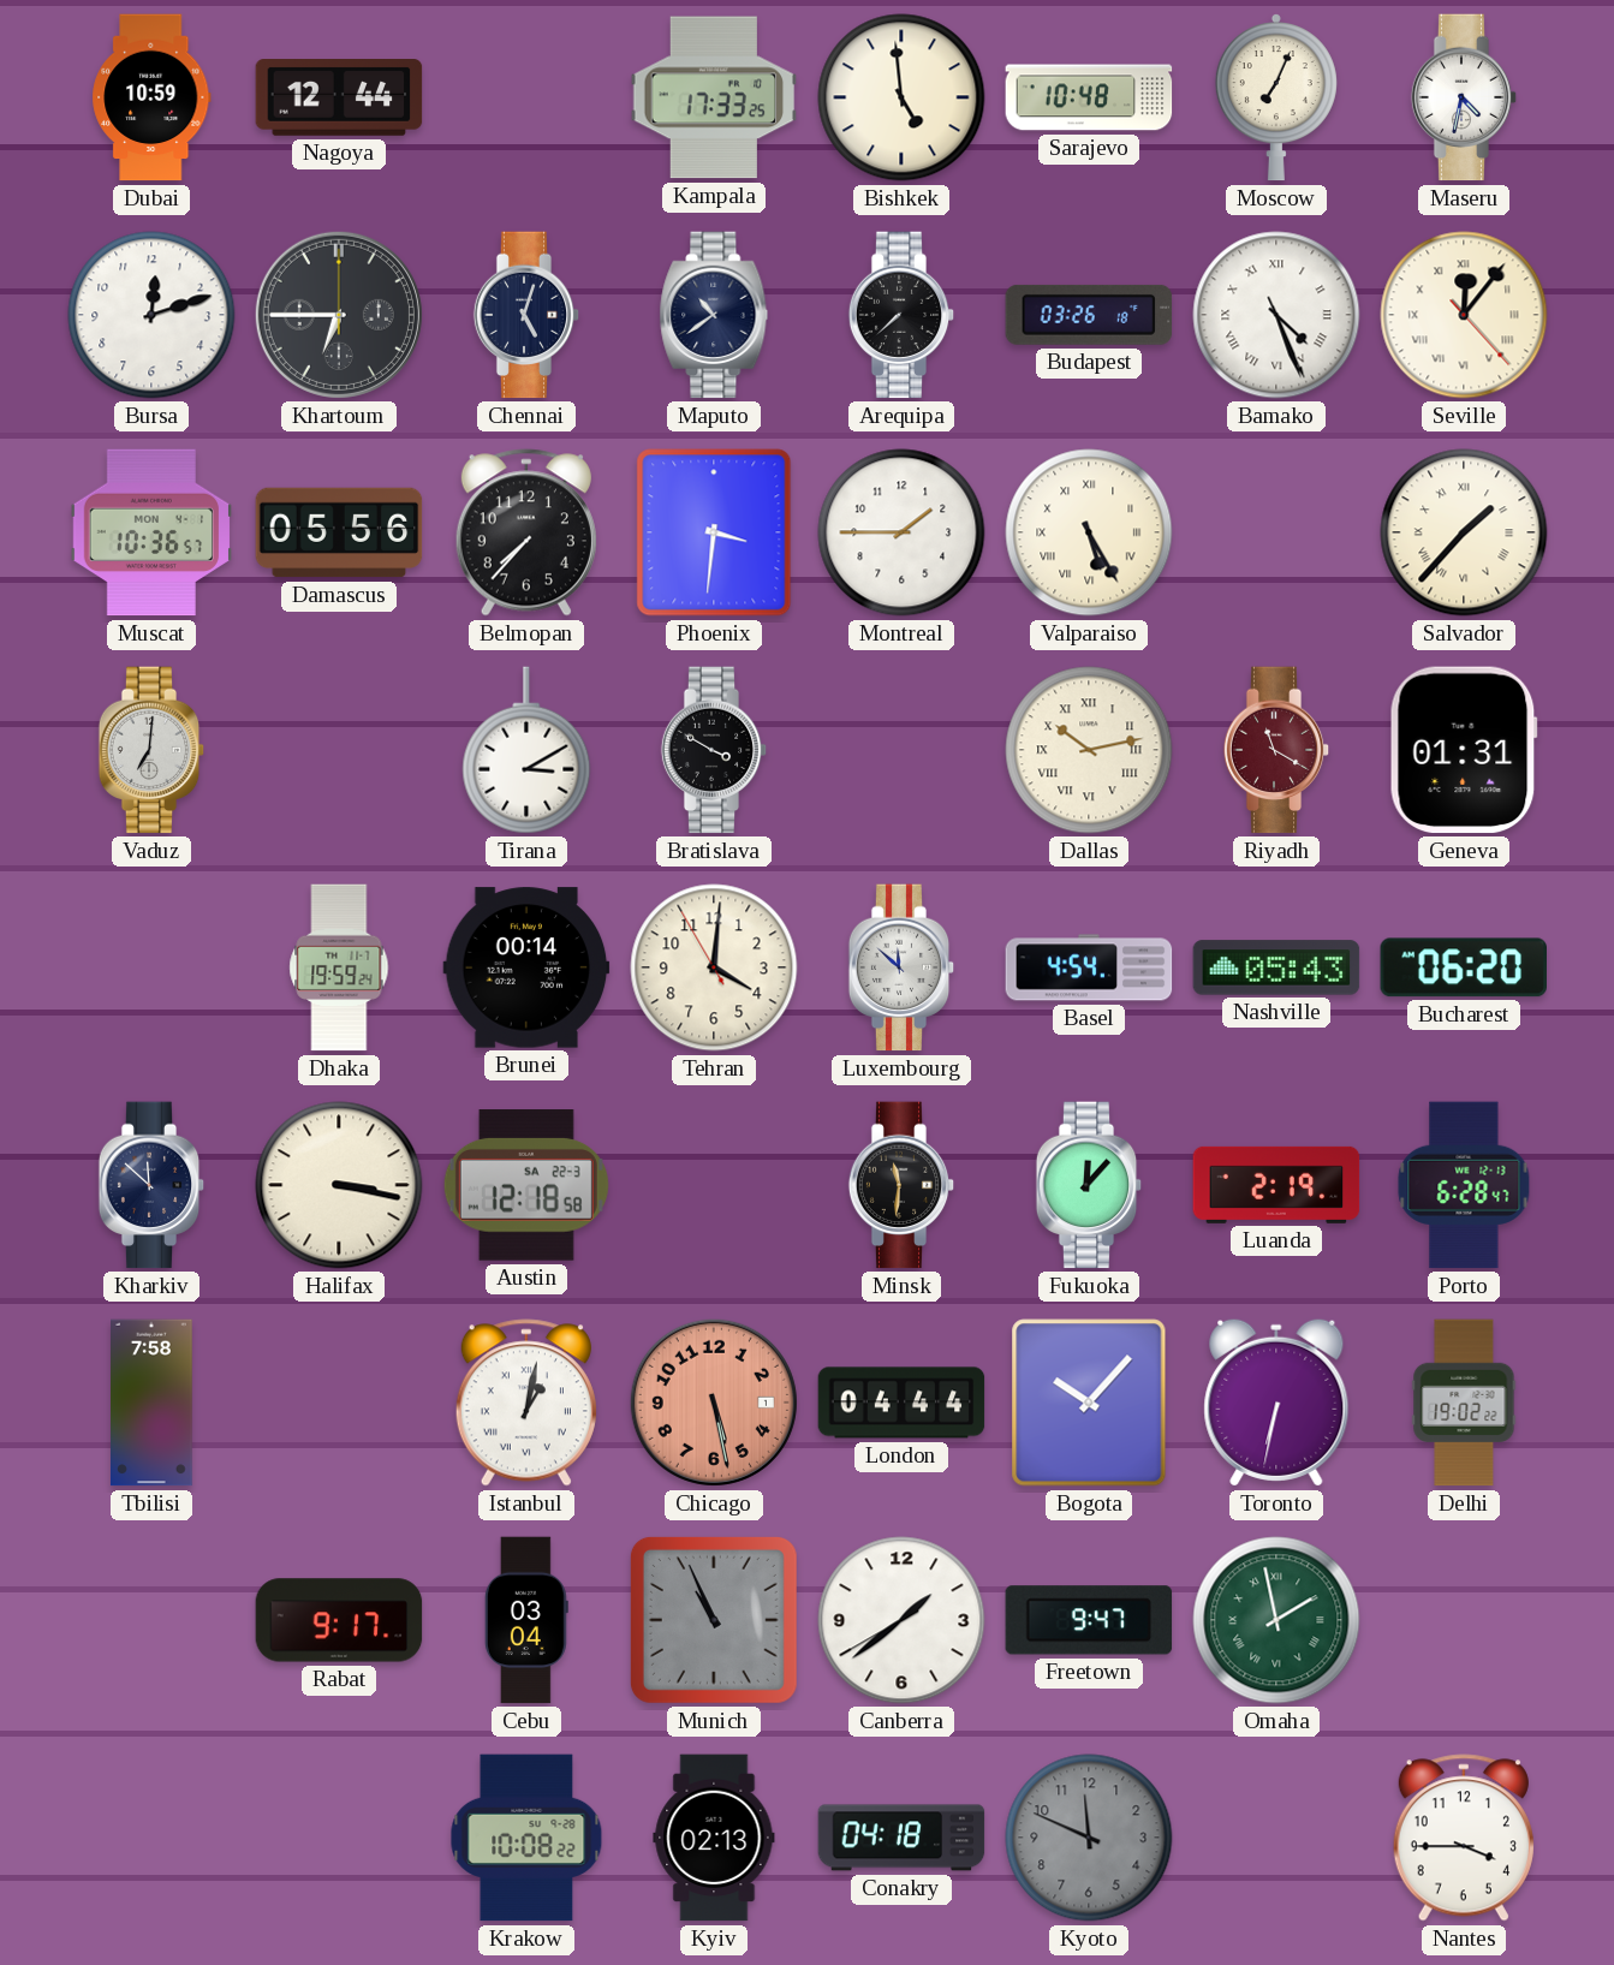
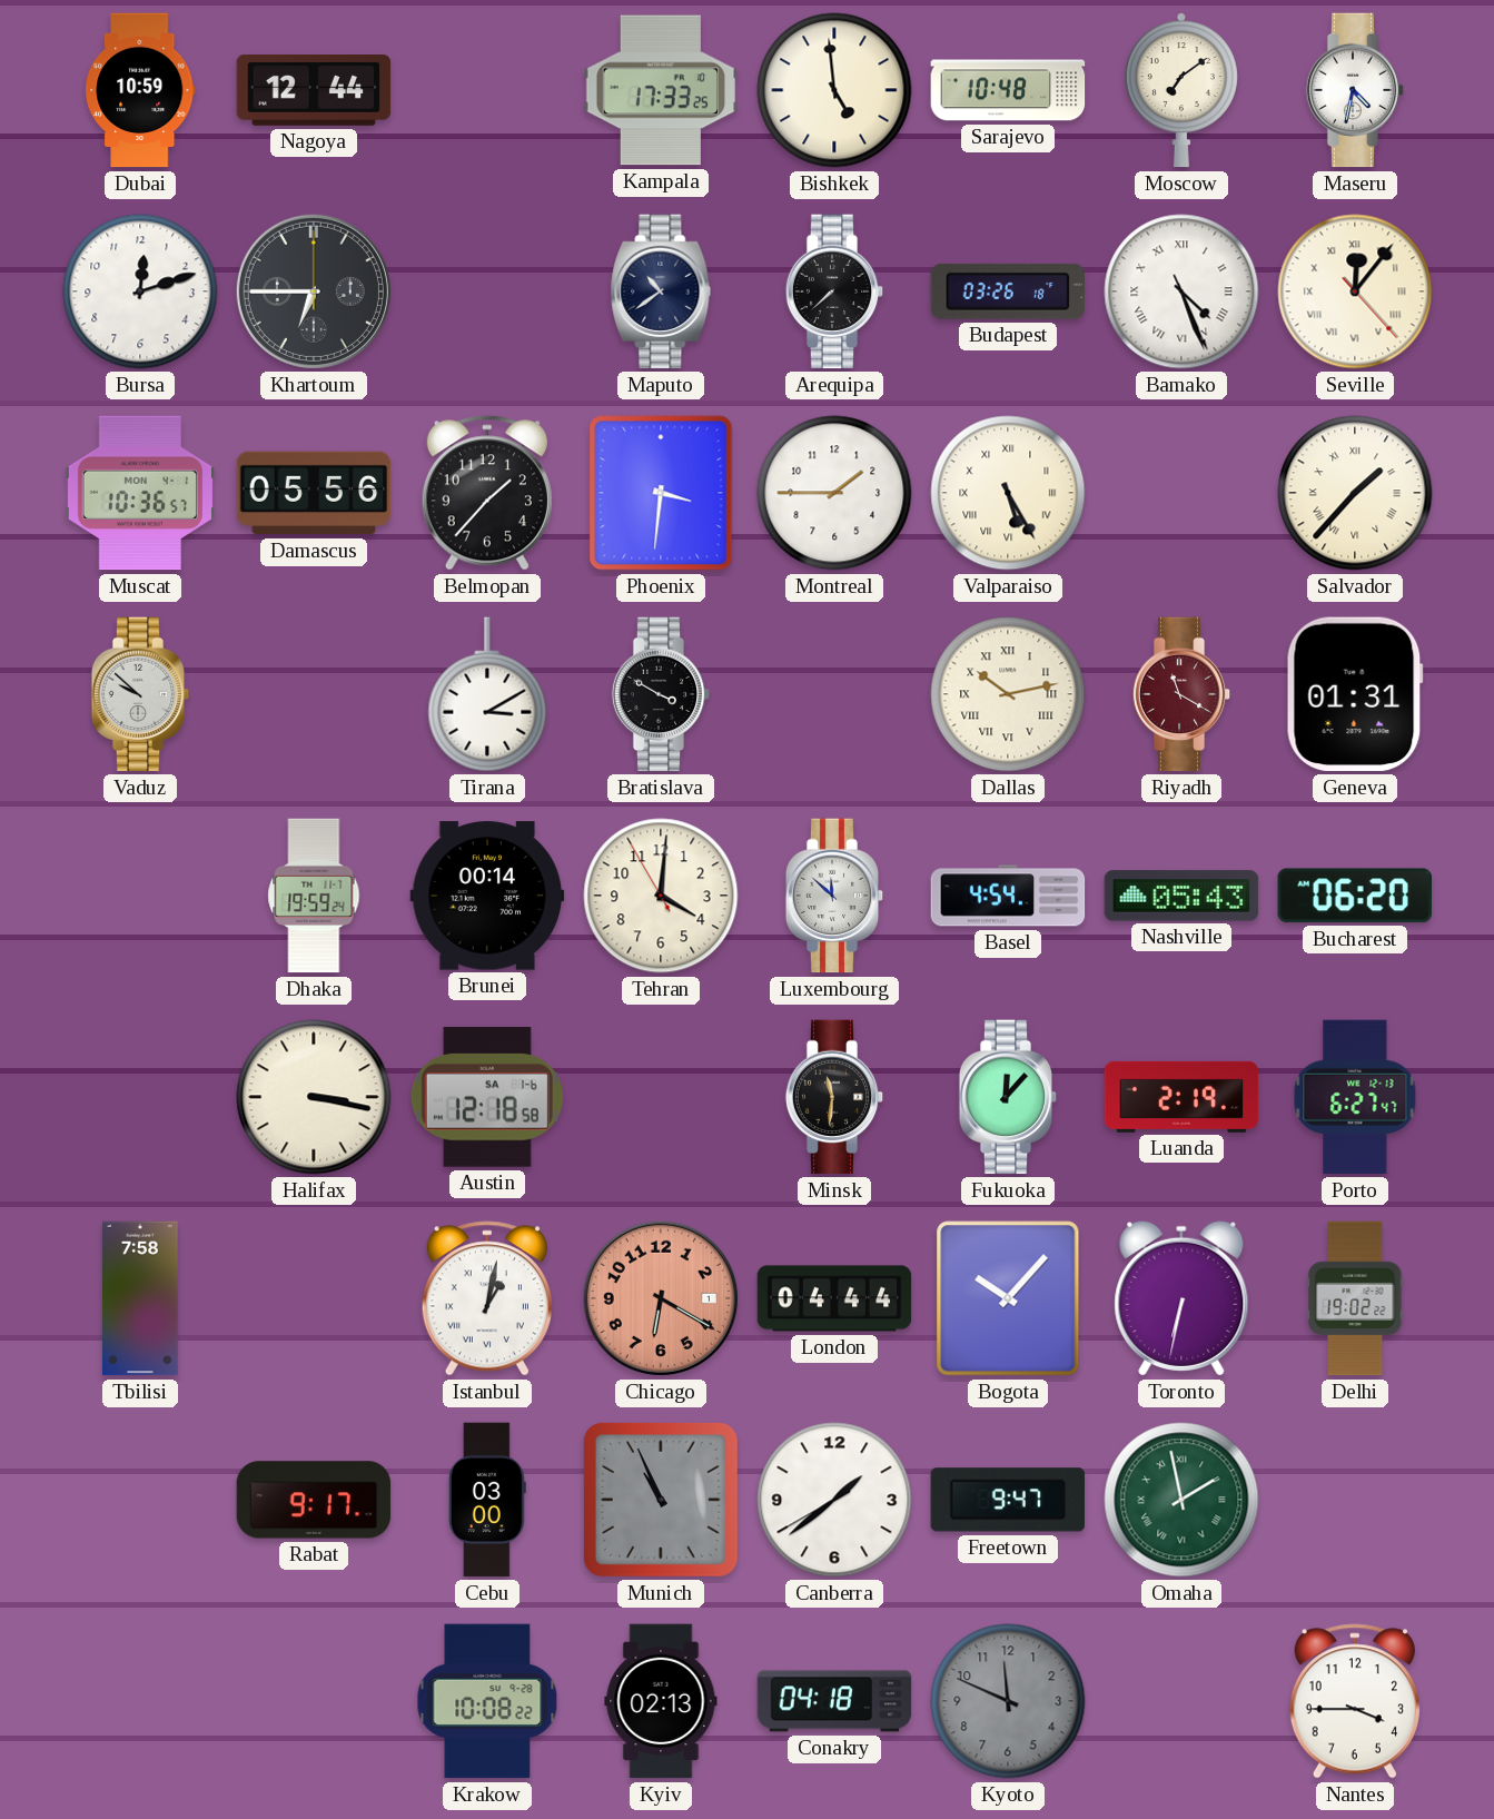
Moscow: 7:04 -> 7:09 (1181, 91)
Chennai: 5:03 -> none (526, 315)
Belmopan: 7:37 -> 1:37 (487, 493)
Vaduz: 7:01 -> 9:52 (140, 694)
Kharkiv: 11:52 -> none (151, 1185)
Austin date: SA 22-3 -> SA 1-6 (487, 1097)
Porto: 6:28 -> 6:27 (1355, 1097)
Chicago: 5:28 -> 6:20 (661, 1298)
Cebu: 03:04 -> 03:00 (487, 1500)
